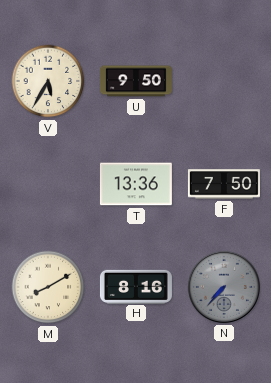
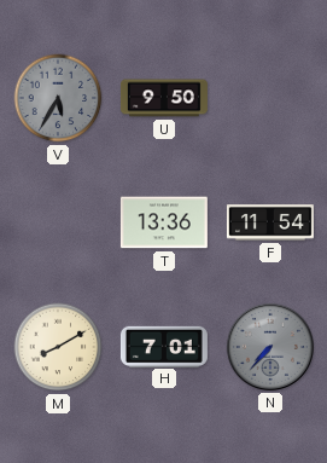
V dial: cream -> grey (58, 98)
F: 7:50 -> 11:54 (270, 222)
H: 8:16 -> 7:01 (164, 346)
